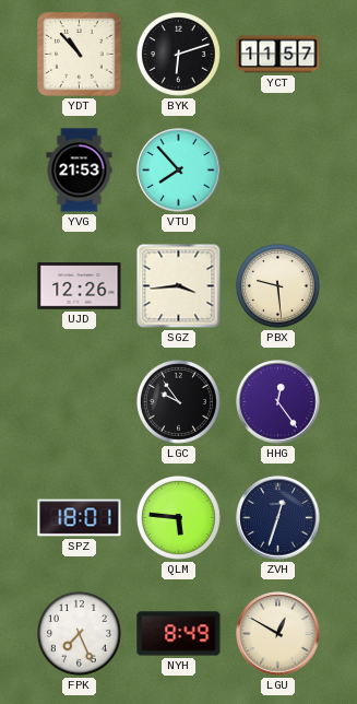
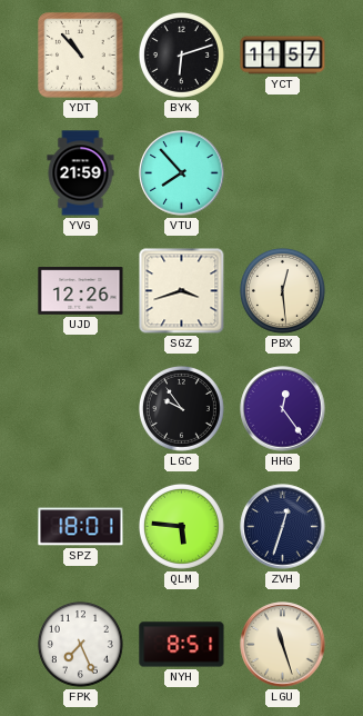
YVG: 21:53 -> 21:59 (81, 173)
SGZ: 3:44 -> 3:42 (182, 291)
PBX: 9:29 -> 12:29 (282, 290)
NYH: 8:49 -> 8:51 (182, 645)
LGU: 12:50 -> 11:27 (283, 645)
